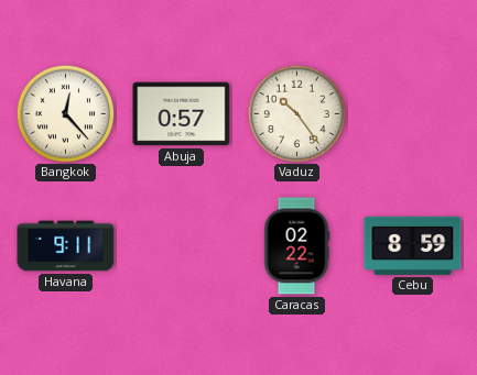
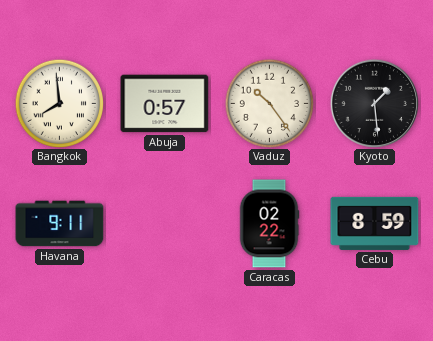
Bangkok: 12:23 -> 7:59 (59, 103)
Kyoto: none -> 1:29 (374, 103)
